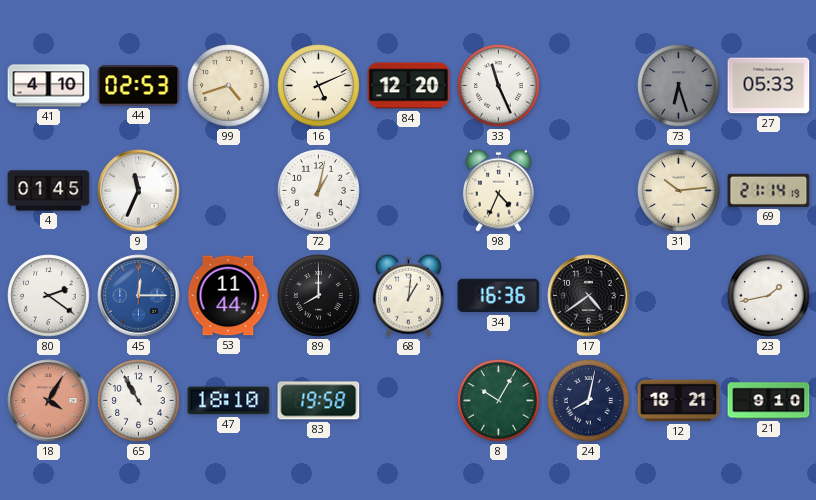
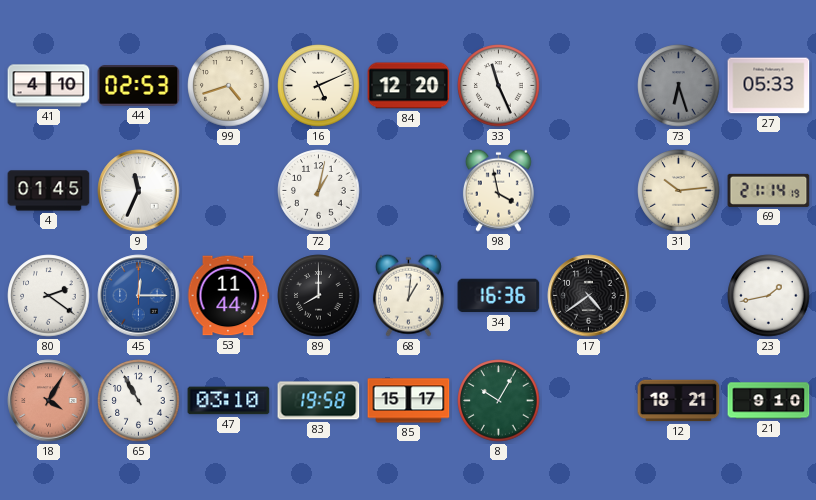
98: 4:34 -> 3:58 (498, 190)
47: 18:10 -> 03:10 (229, 401)
85: none -> 15:17 (409, 401)
24: 8:02 -> none (589, 401)
